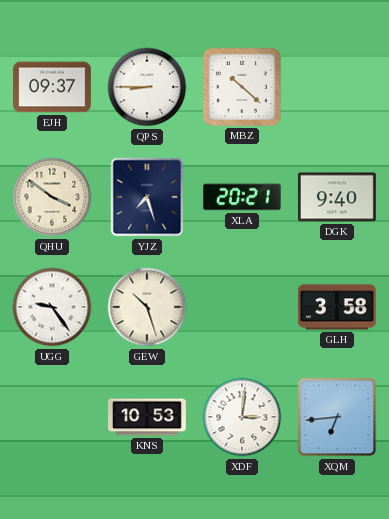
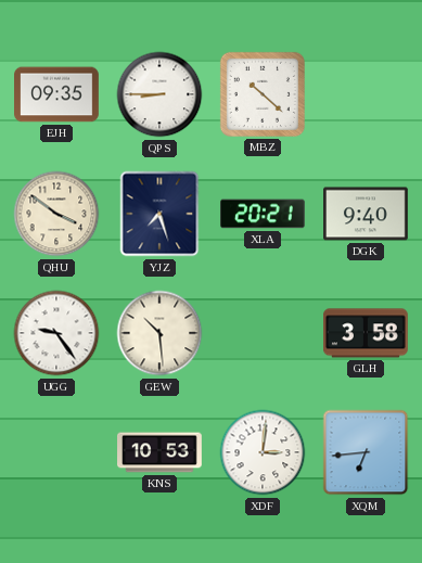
EJH: 09:37 -> 09:35 (57, 94)
GEW: 10:27 -> 10:29 (159, 333)
